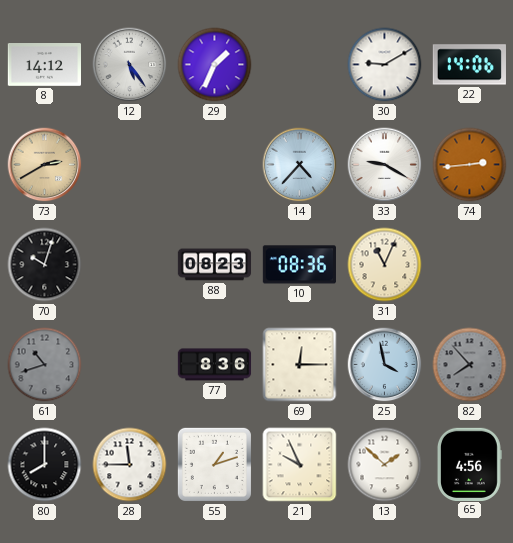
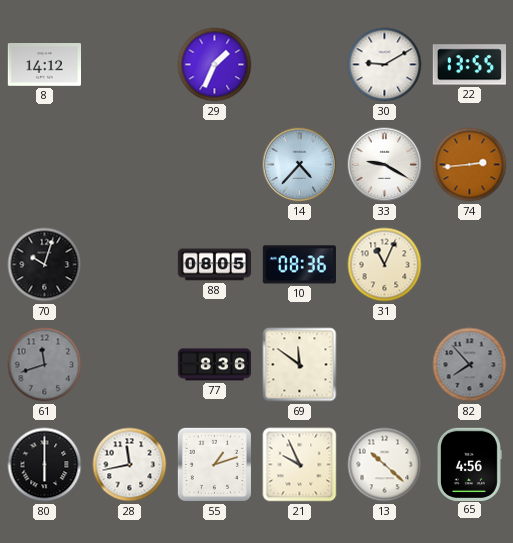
12: 5:24 -> none (130, 65)
22: 14:06 -> 13:55 (469, 65)
73: 2:40 -> none (45, 165)
88: 08:23 -> 08:05 (215, 265)
61: 10:42 -> 11:42 (45, 365)
69: 12:15 -> 11:51 (300, 365)
25: 3:58 -> none (385, 365)
80: 8:00 -> 6:00 (45, 465)
28: 11:45 -> 11:43 (130, 465)
13: 1:52 -> 10:22 (385, 465)
